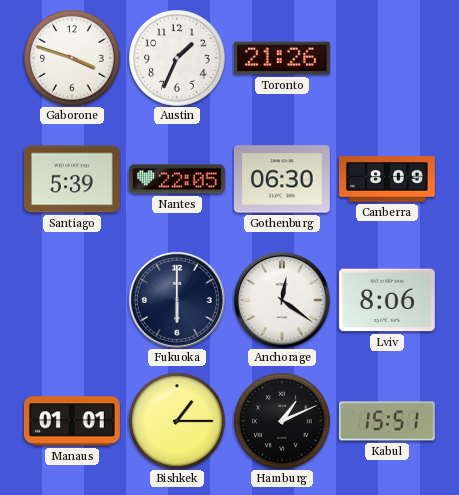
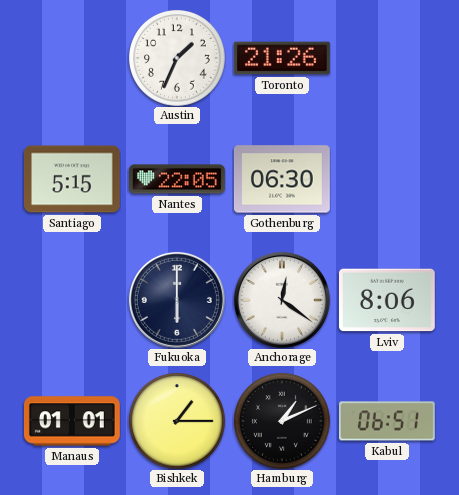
Gaborone: 3:48 -> none (72, 58)
Santiago: 5:39 -> 5:15 (72, 179)
Canberra: 8:09 -> none (388, 179)
Kabul: 15:51 -> 06:51 (387, 421)
